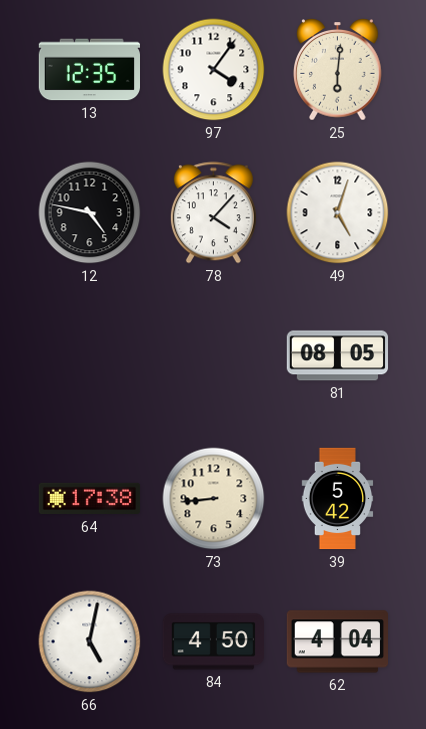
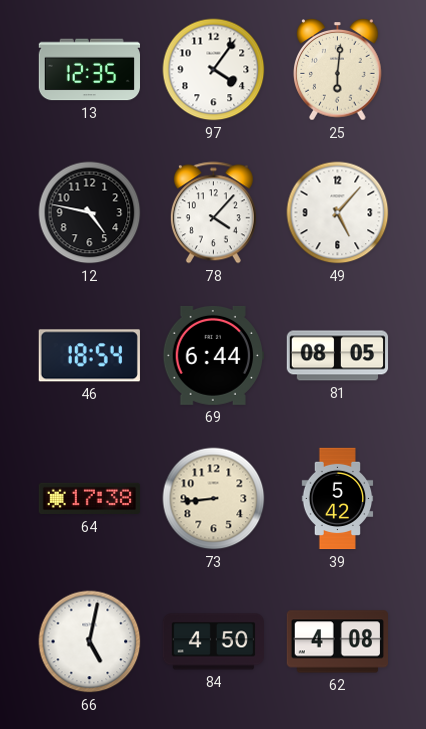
49: 5:03 -> 5:07 (338, 213)
46: none -> 18:54 (89, 356)
69: none -> 6:44 (213, 355)
62: 4:04 -> 4:08 (337, 642)
